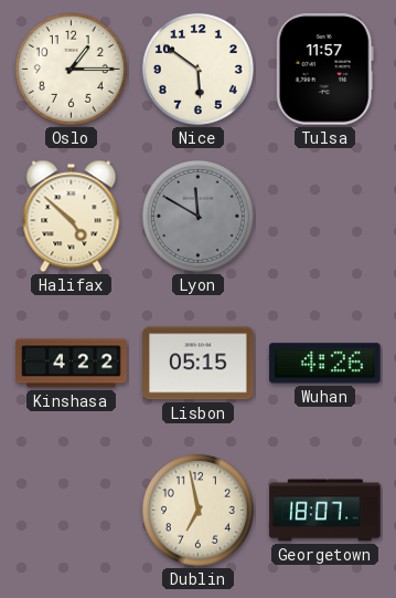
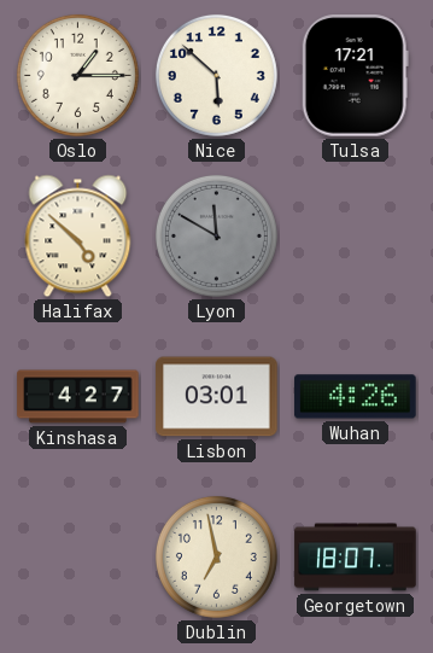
Nice: 5:51 -> 5:52 (216, 75)
Tulsa: 11:57 -> 17:21 (355, 76)
Kinshasa: 4:22 -> 4:27 (78, 397)
Lisbon: 05:15 -> 03:01 (217, 397)
